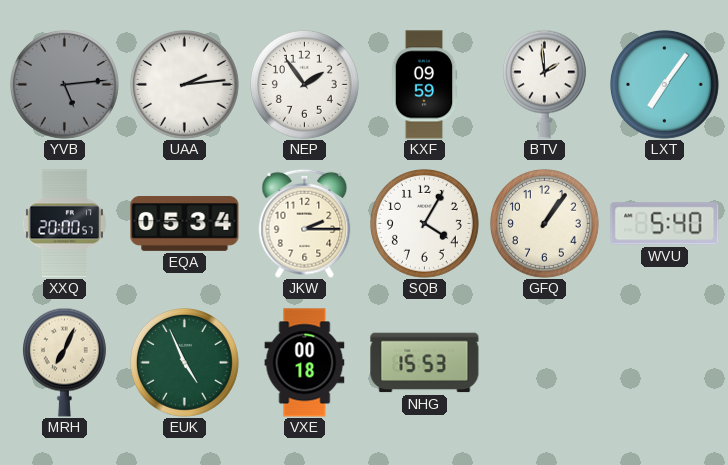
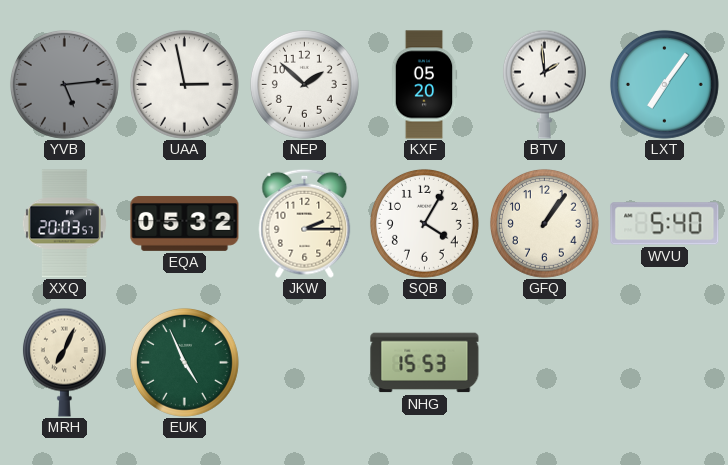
UAA: 2:14 -> 2:58 (184, 84)
NEP: 1:54 -> 1:52 (304, 84)
KXF: 09:59 -> 05:20 (424, 85)
XXQ: 20:00 -> 20:03 (64, 224)
EQA: 05:34 -> 05:32 (185, 223)
VXE: 00:18 -> none (305, 363)
